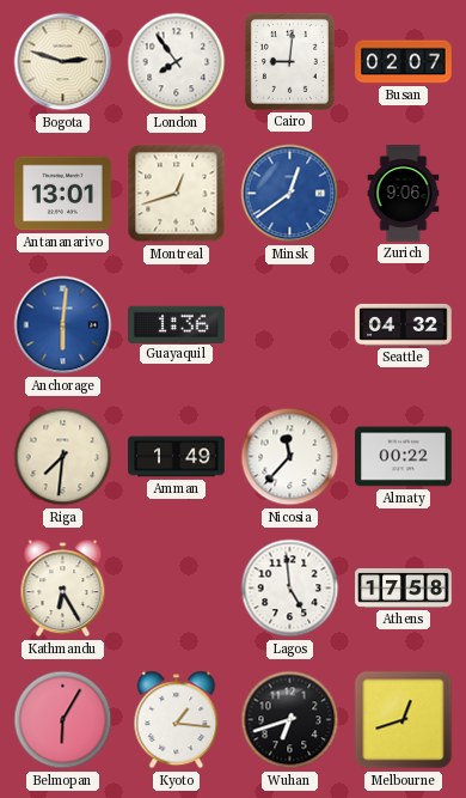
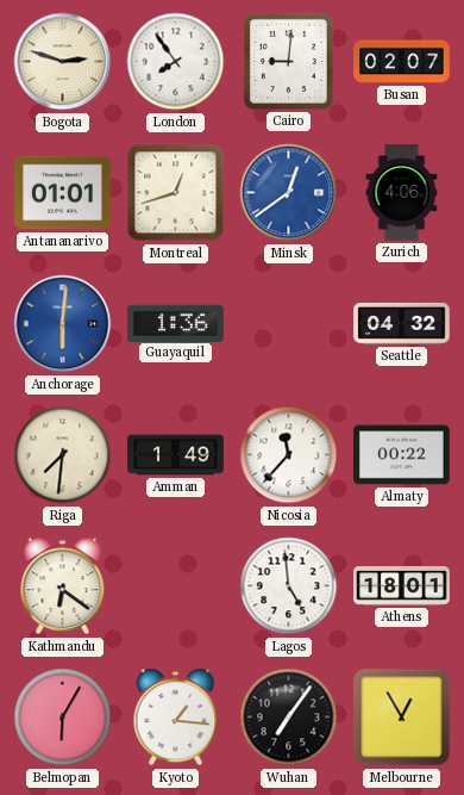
Antananarivo: 13:01 -> 01:01 (63, 193)
Zurich: 9:06 -> 4:06 (402, 193)
Kathmandu: 6:25 -> 6:21 (63, 586)
Athens: 17:58 -> 18:01 (402, 586)
Wuhan: 6:42 -> 7:06 (289, 718)
Melbourne: 12:42 -> 12:55 (402, 718)
